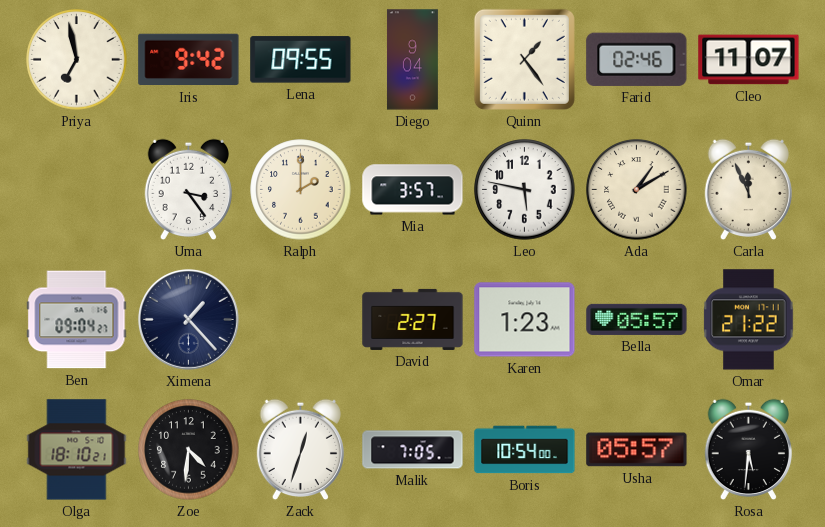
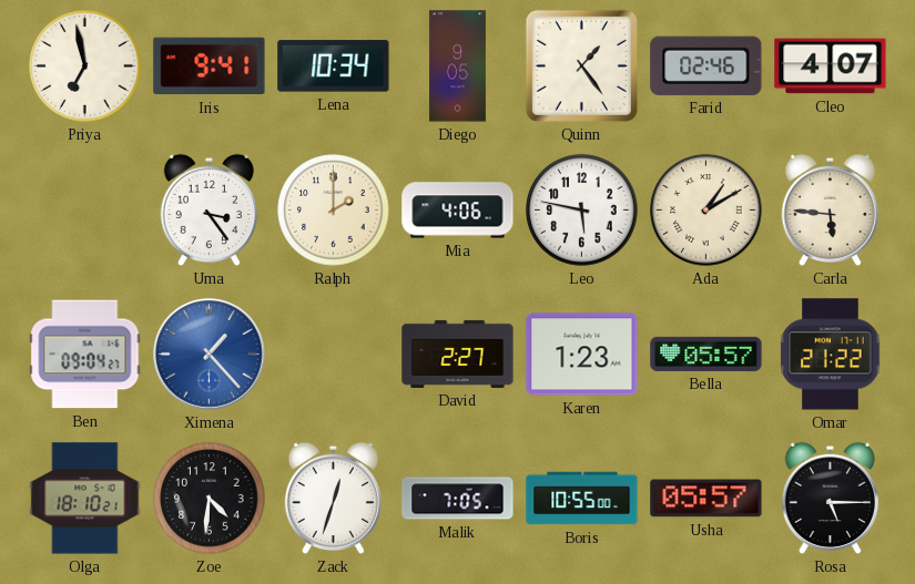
Iris: 9:42 -> 9:41 (210, 66)
Lena: 09:55 -> 10:34 (334, 66)
Diego: 9:04 -> 9:05 (457, 66)
Cleo: 11:07 -> 4:07 (831, 66)
Mia: 3:57 -> 4:06 (458, 211)
Carla: 11:56 -> 5:46 (830, 211)
Ximena dial: navy -> blue (209, 354)
Boris: 10:54 -> 10:55 (582, 499)
Rosa: 5:31 -> 5:15 (830, 499)
